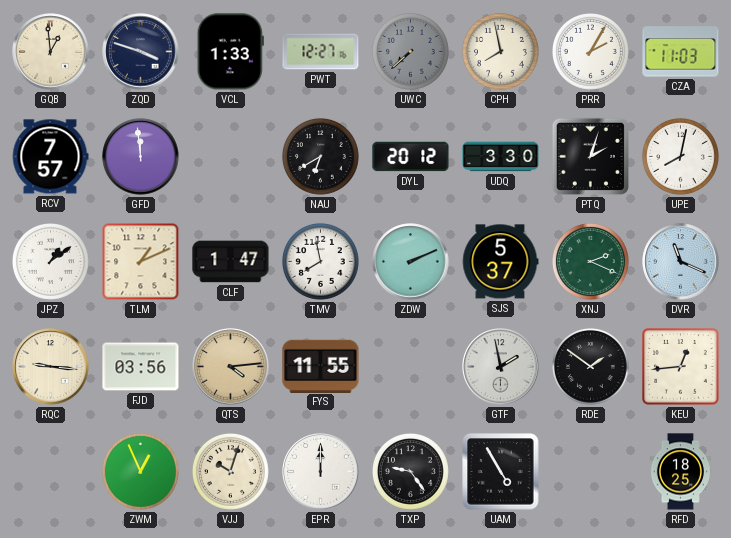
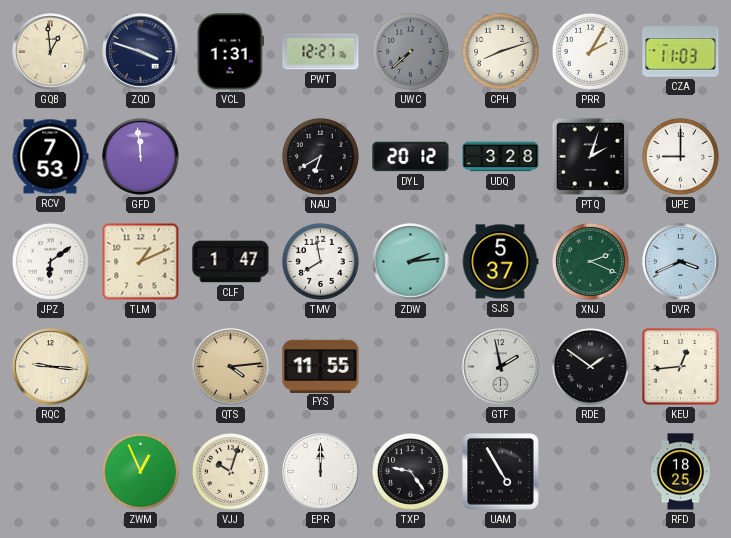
VCL: 1:33 -> 1:31 (230, 52)
CPH: 7:58 -> 8:12 (500, 51)
RCV: 7:57 -> 7:53 (50, 157)
UDQ: 3:30 -> 3:28 (501, 157)
UPE: 8:02 -> 9:00 (680, 156)
JPZ: 1:09 -> 6:09 (50, 261)
ZDW: 2:11 -> 2:14 (411, 262)
DVR: 11:19 -> 3:41 (681, 262)
FJD: 03:56 -> none (141, 367)
